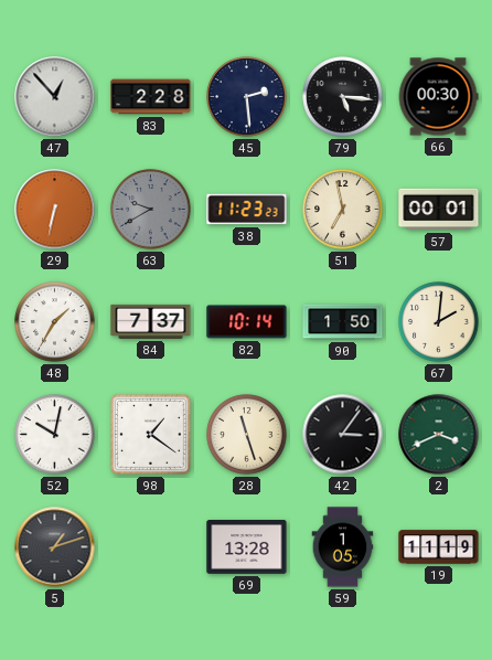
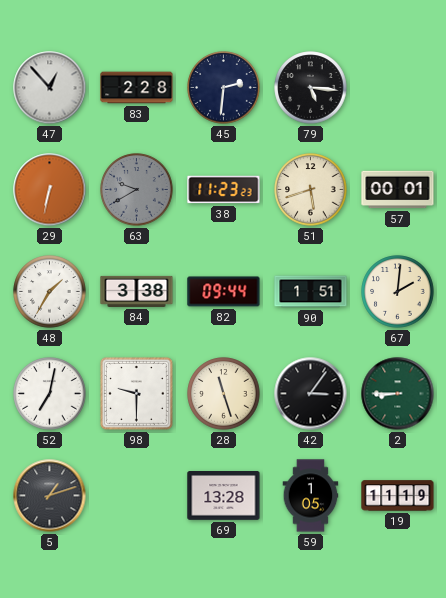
45: 2:29 -> 2:31 (224, 88)
66: 00:30 -> none (438, 97)
51: 6:58 -> 5:42 (311, 190)
84: 7:37 -> 3:38 (137, 291)
82: 10:14 -> 09:44 (224, 292)
90: 1:50 -> 1:51 (311, 292)
52: 10:02 -> 7:02 (50, 394)
98: 1:21 -> 9:30 (136, 393)
2: 3:41 -> 8:45 (398, 394)
